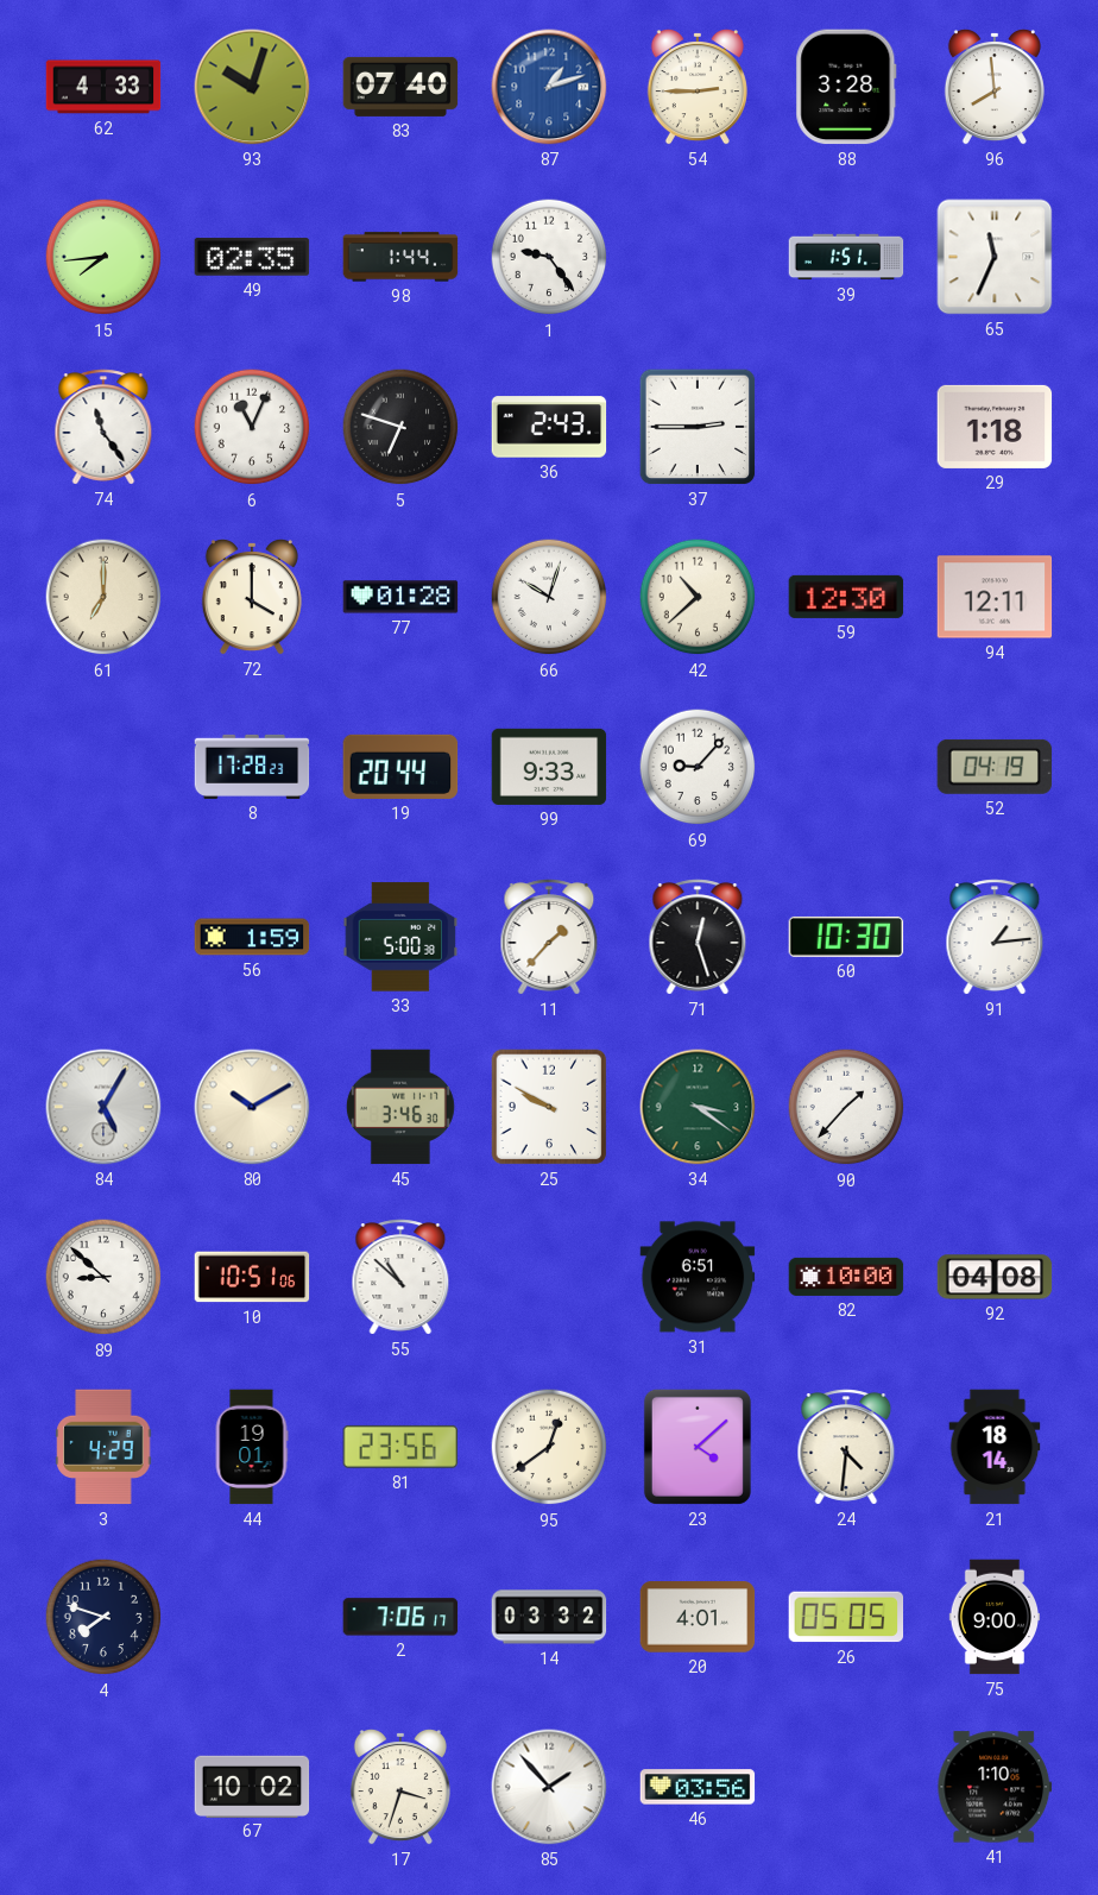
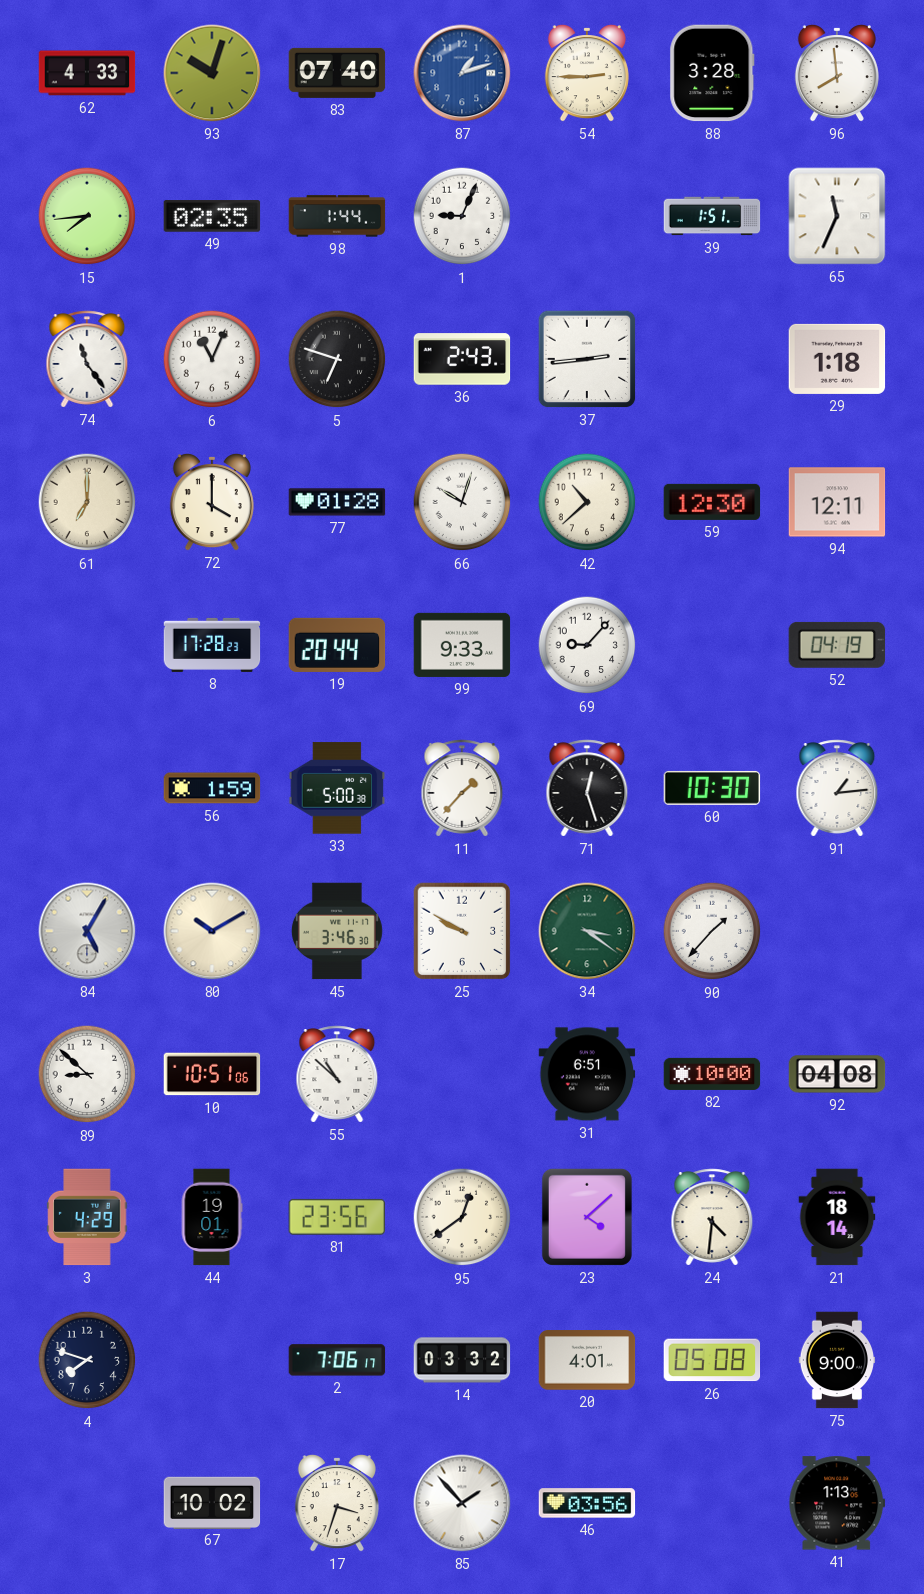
1: 9:24 -> 9:04 (462, 216)
37: 2:45 -> 2:44 (587, 359)
26: 05:05 -> 05:08 (712, 1360)
41: 1:10 -> 1:13 (837, 1503)
